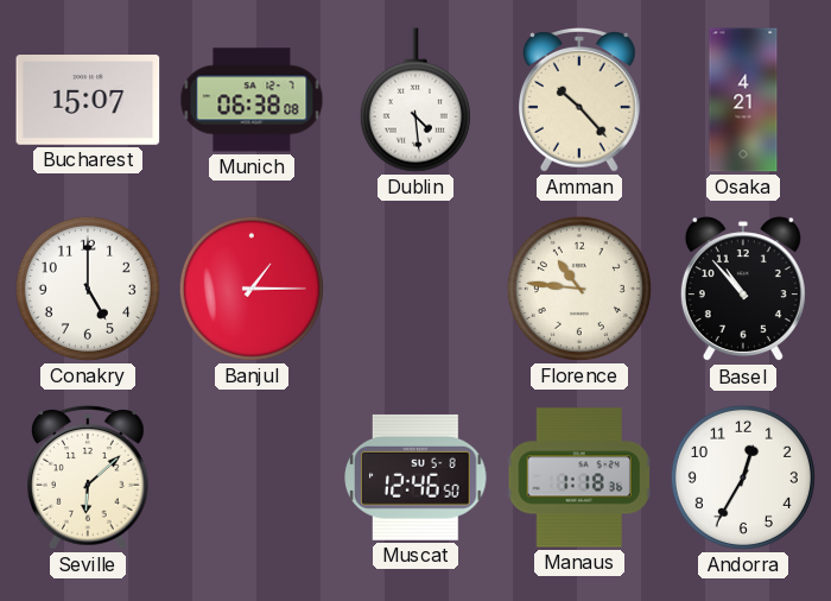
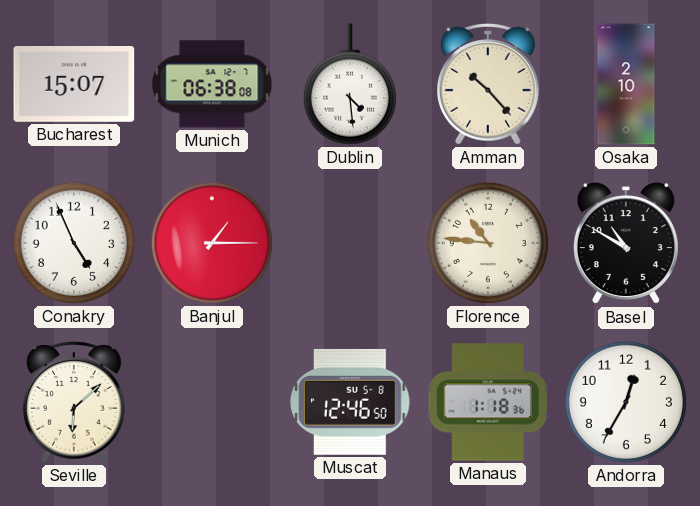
Osaka: 4:21 -> 2:10 (626, 84)
Conakry: 5:00 -> 4:56 (74, 243)
Basel: 10:53 -> 10:50 (626, 244)
